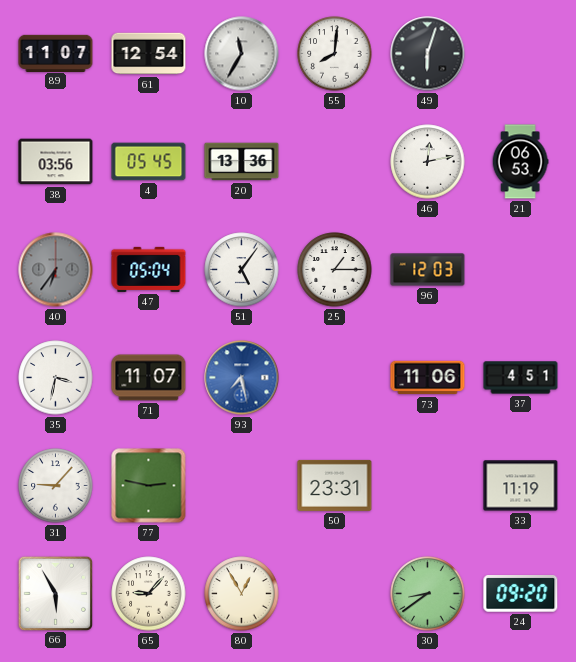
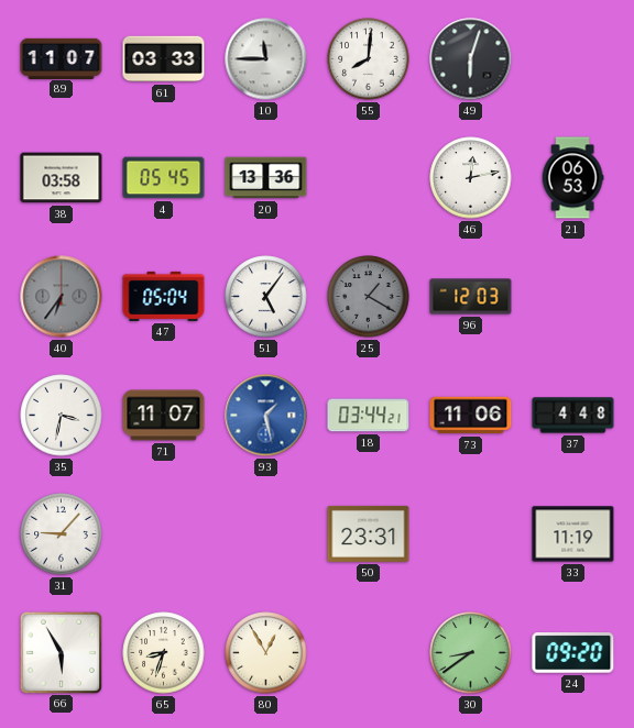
61: 12:54 -> 03:33 (164, 59)
10: 11:35 -> 11:45 (266, 59)
38: 03:56 -> 03:58 (62, 178)
25: 1:15 -> 1:20 (369, 297)
25 dial: white -> grey (369, 297)
93: 7:28 -> 1:28 (266, 416)
18: none -> 03:44 (369, 416)
37: 4:51 -> 4:48 (573, 416)
77: 2:47 -> none (149, 486)
65: 9:07 -> 8:33 (164, 653)
